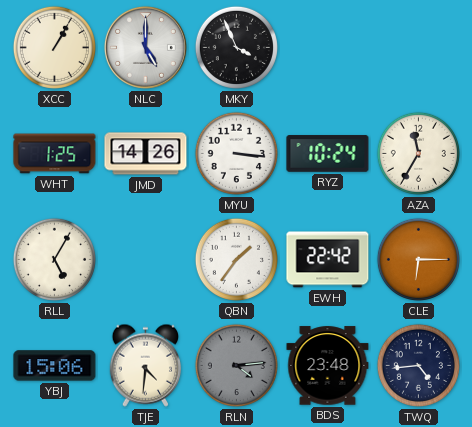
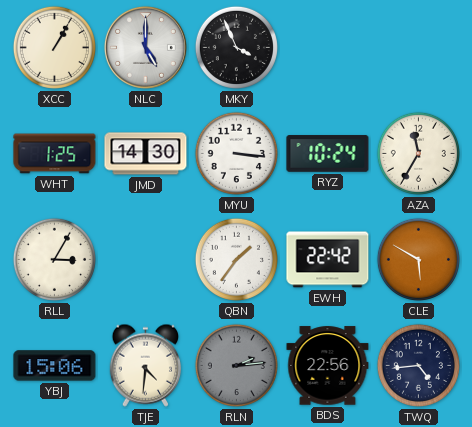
JMD: 14:26 -> 14:30 (146, 154)
RLL: 5:05 -> 3:05 (54, 259)
CLE: 6:15 -> 5:50 (418, 259)
RLN: 4:14 -> 2:14 (236, 365)
BDS: 23:48 -> 22:56 (328, 366)
